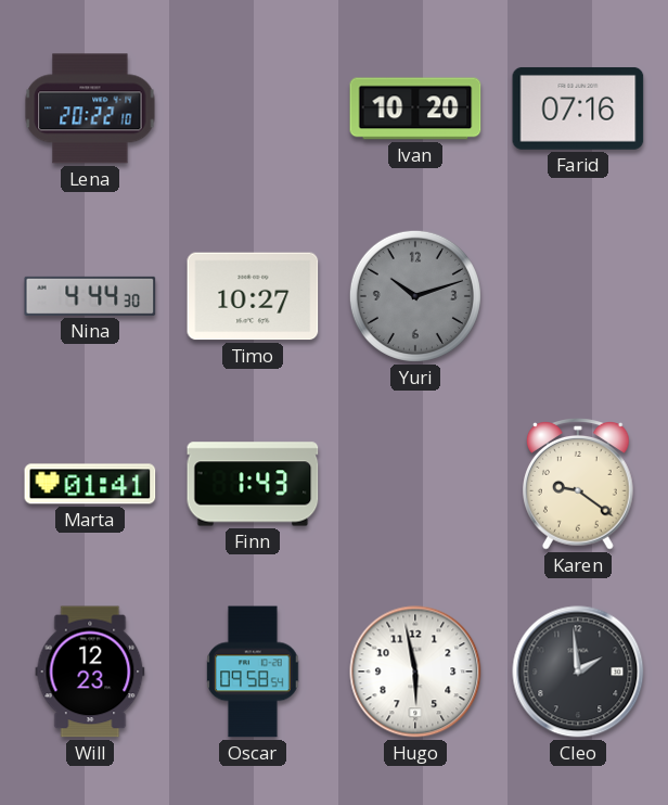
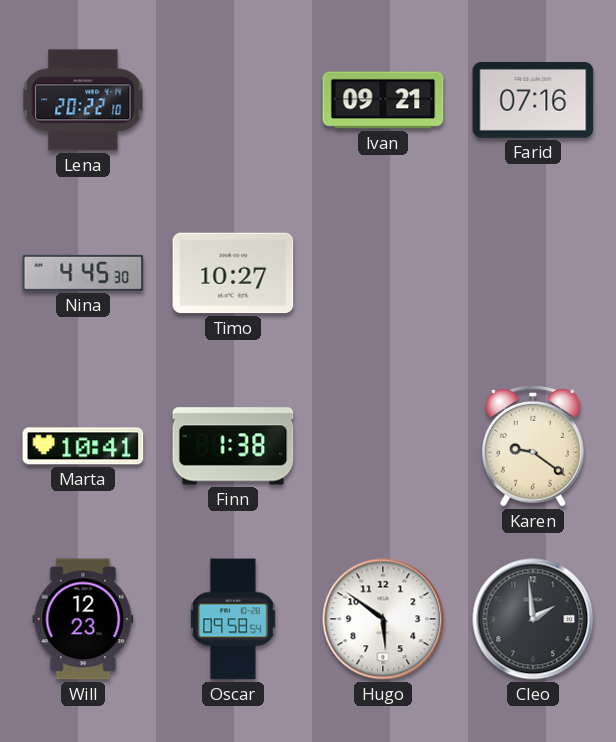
Ivan: 10:20 -> 09:21 (383, 100)
Nina: 4:44 -> 4:45 (83, 273)
Yuri: 10:12 -> none (415, 296)
Marta: 01:41 -> 10:41 (83, 446)
Finn: 1:43 -> 1:38 (233, 446)
Hugo: 5:58 -> 5:51 (383, 619)
